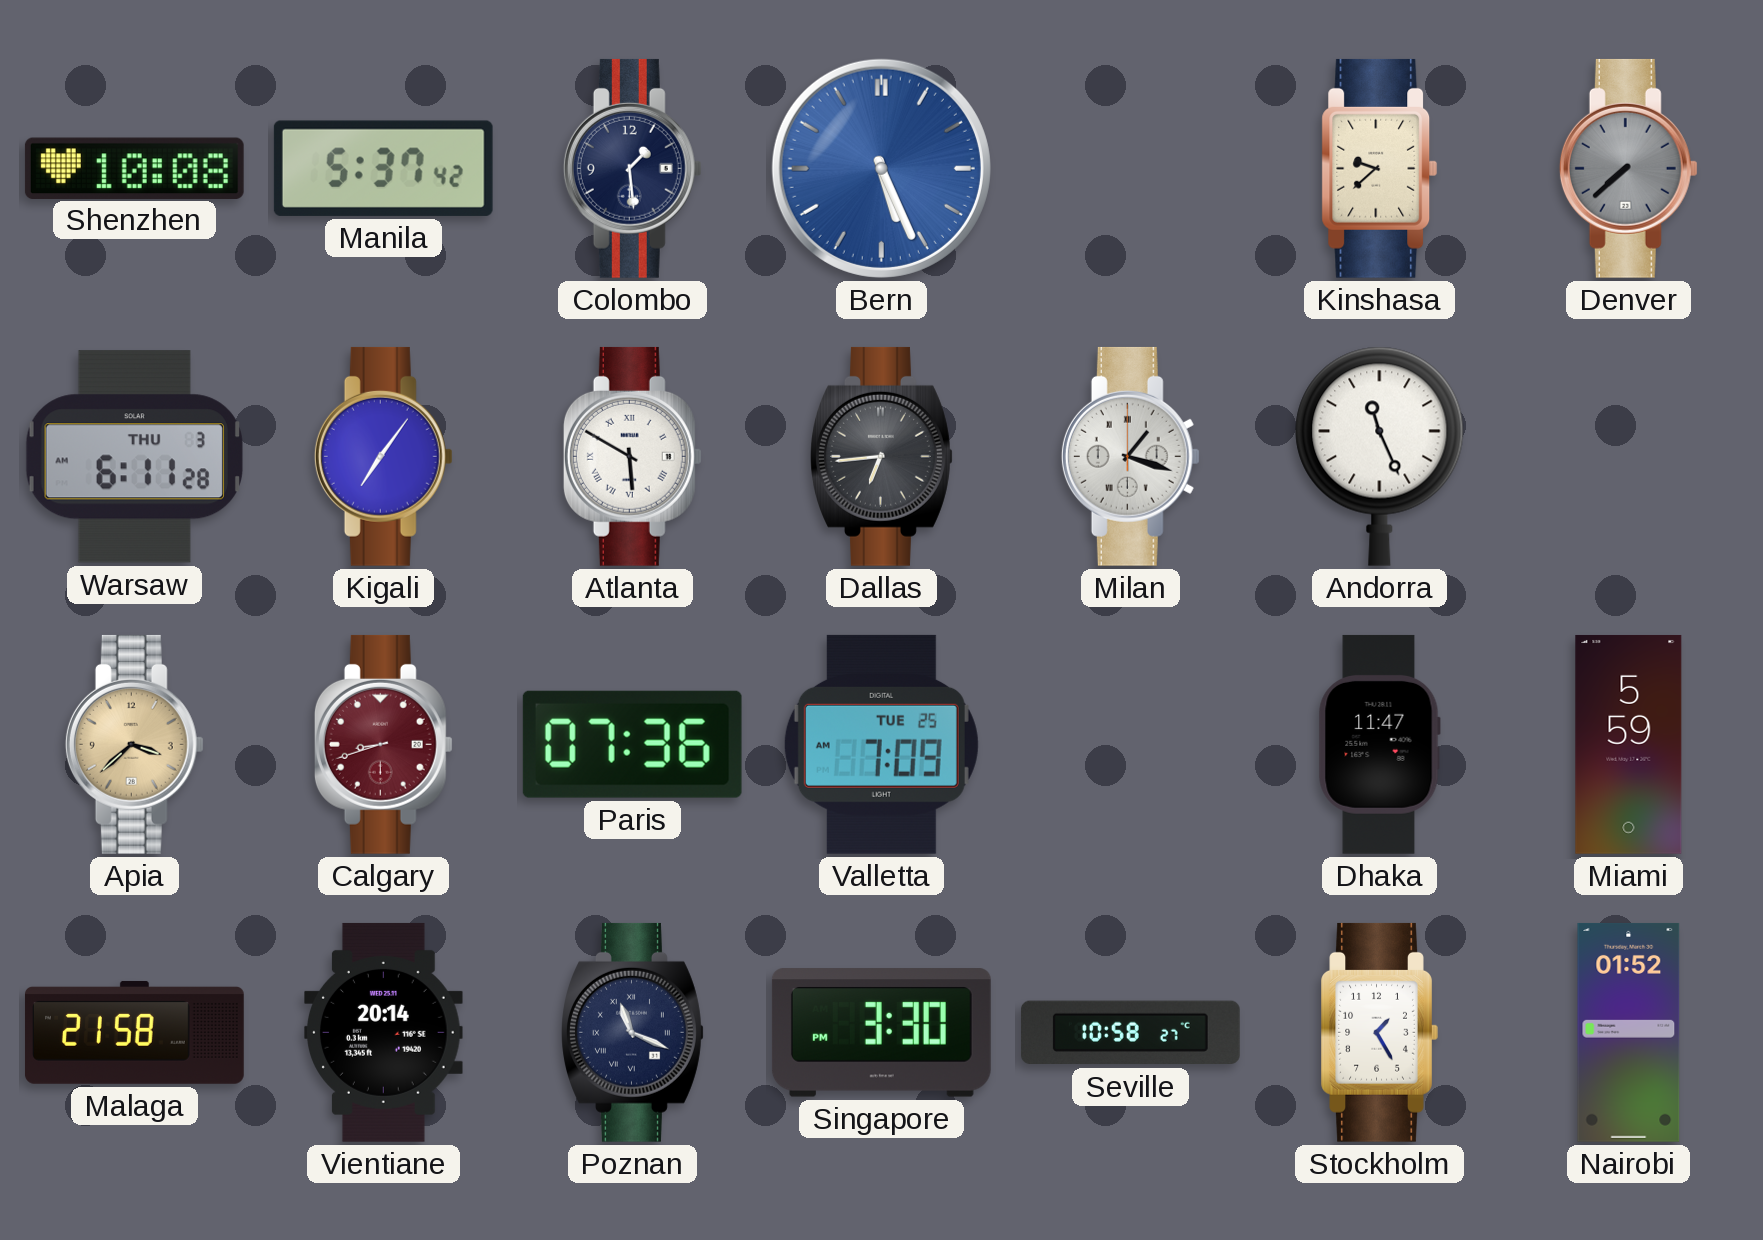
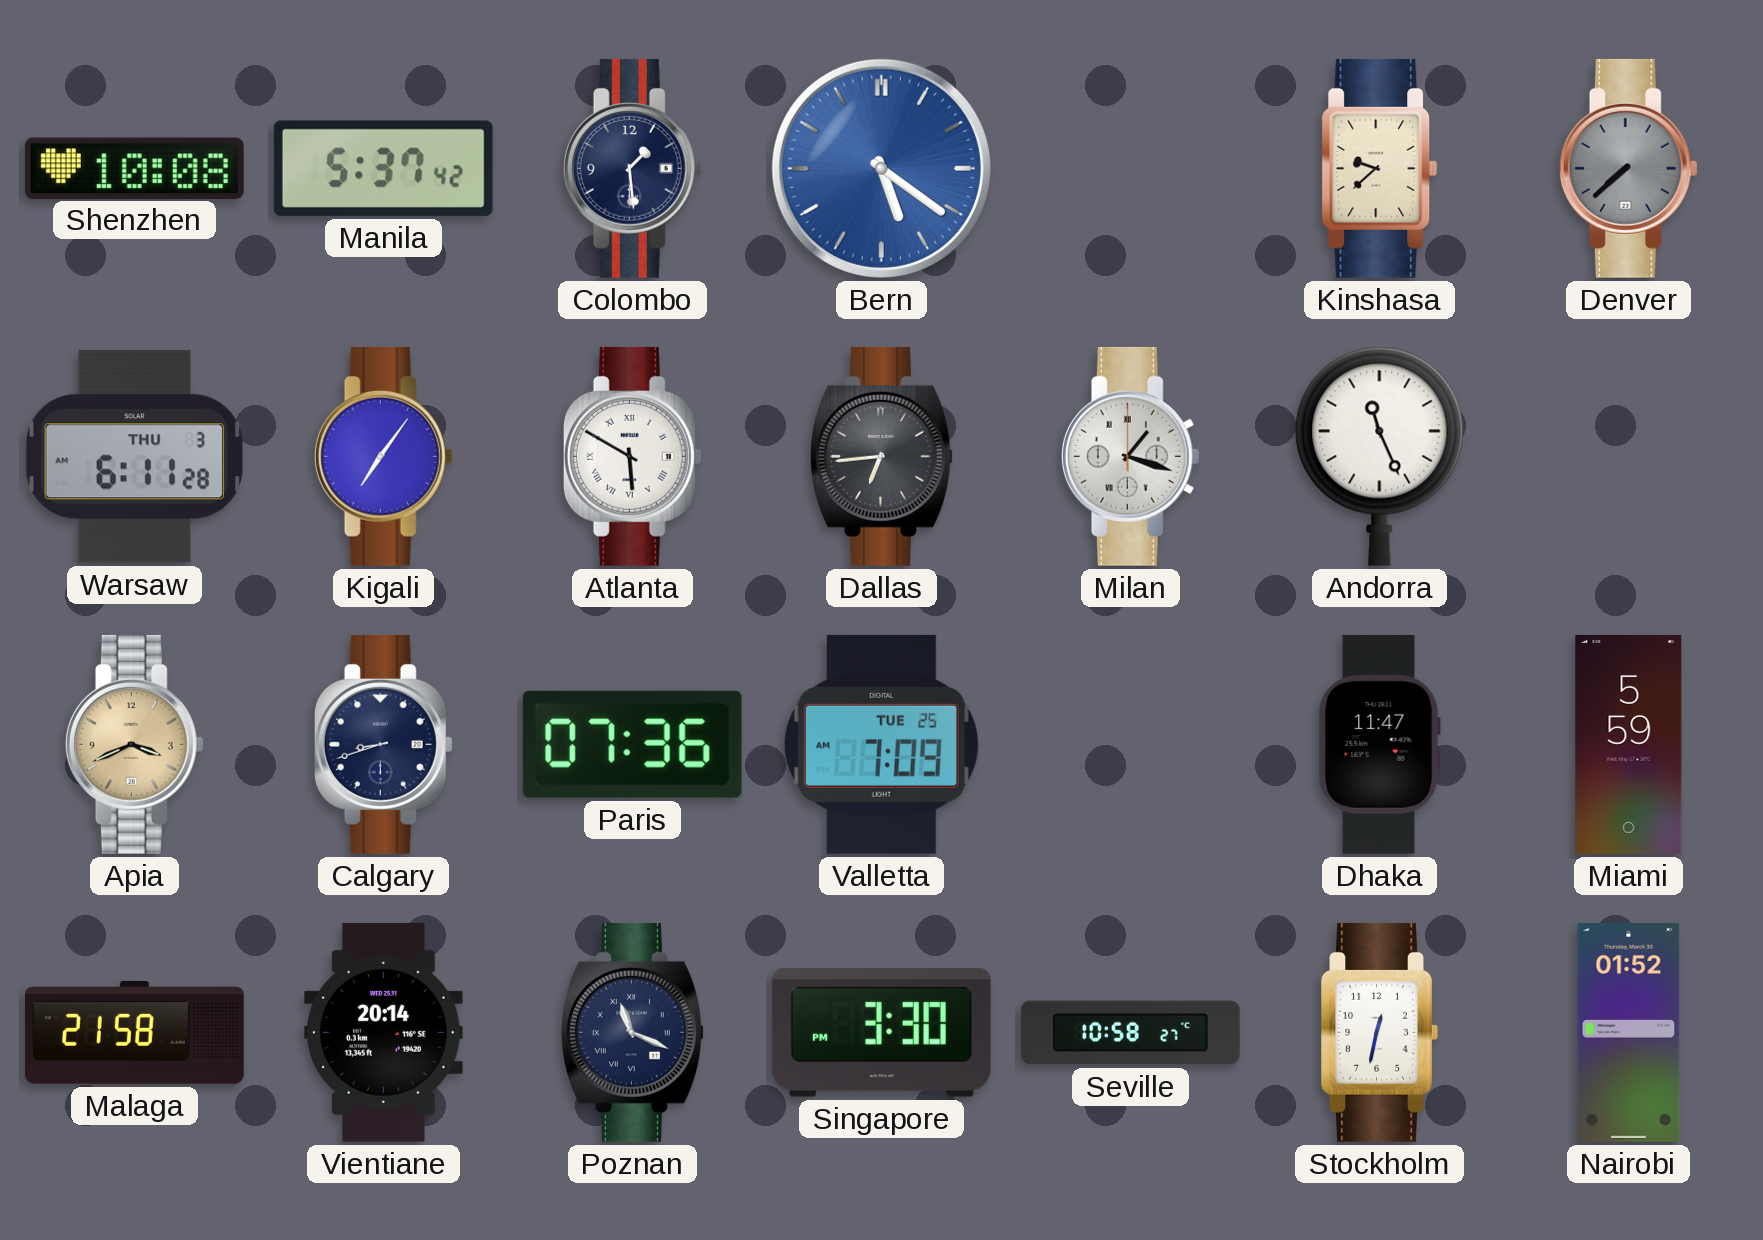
Bern: 5:26 -> 5:21 (881, 168)
Apia: 3:38 -> 3:41 (134, 744)
Calgary dial: burgundy -> navy (383, 744)
Stockholm: 1:25 -> 12:32 (1379, 1032)
